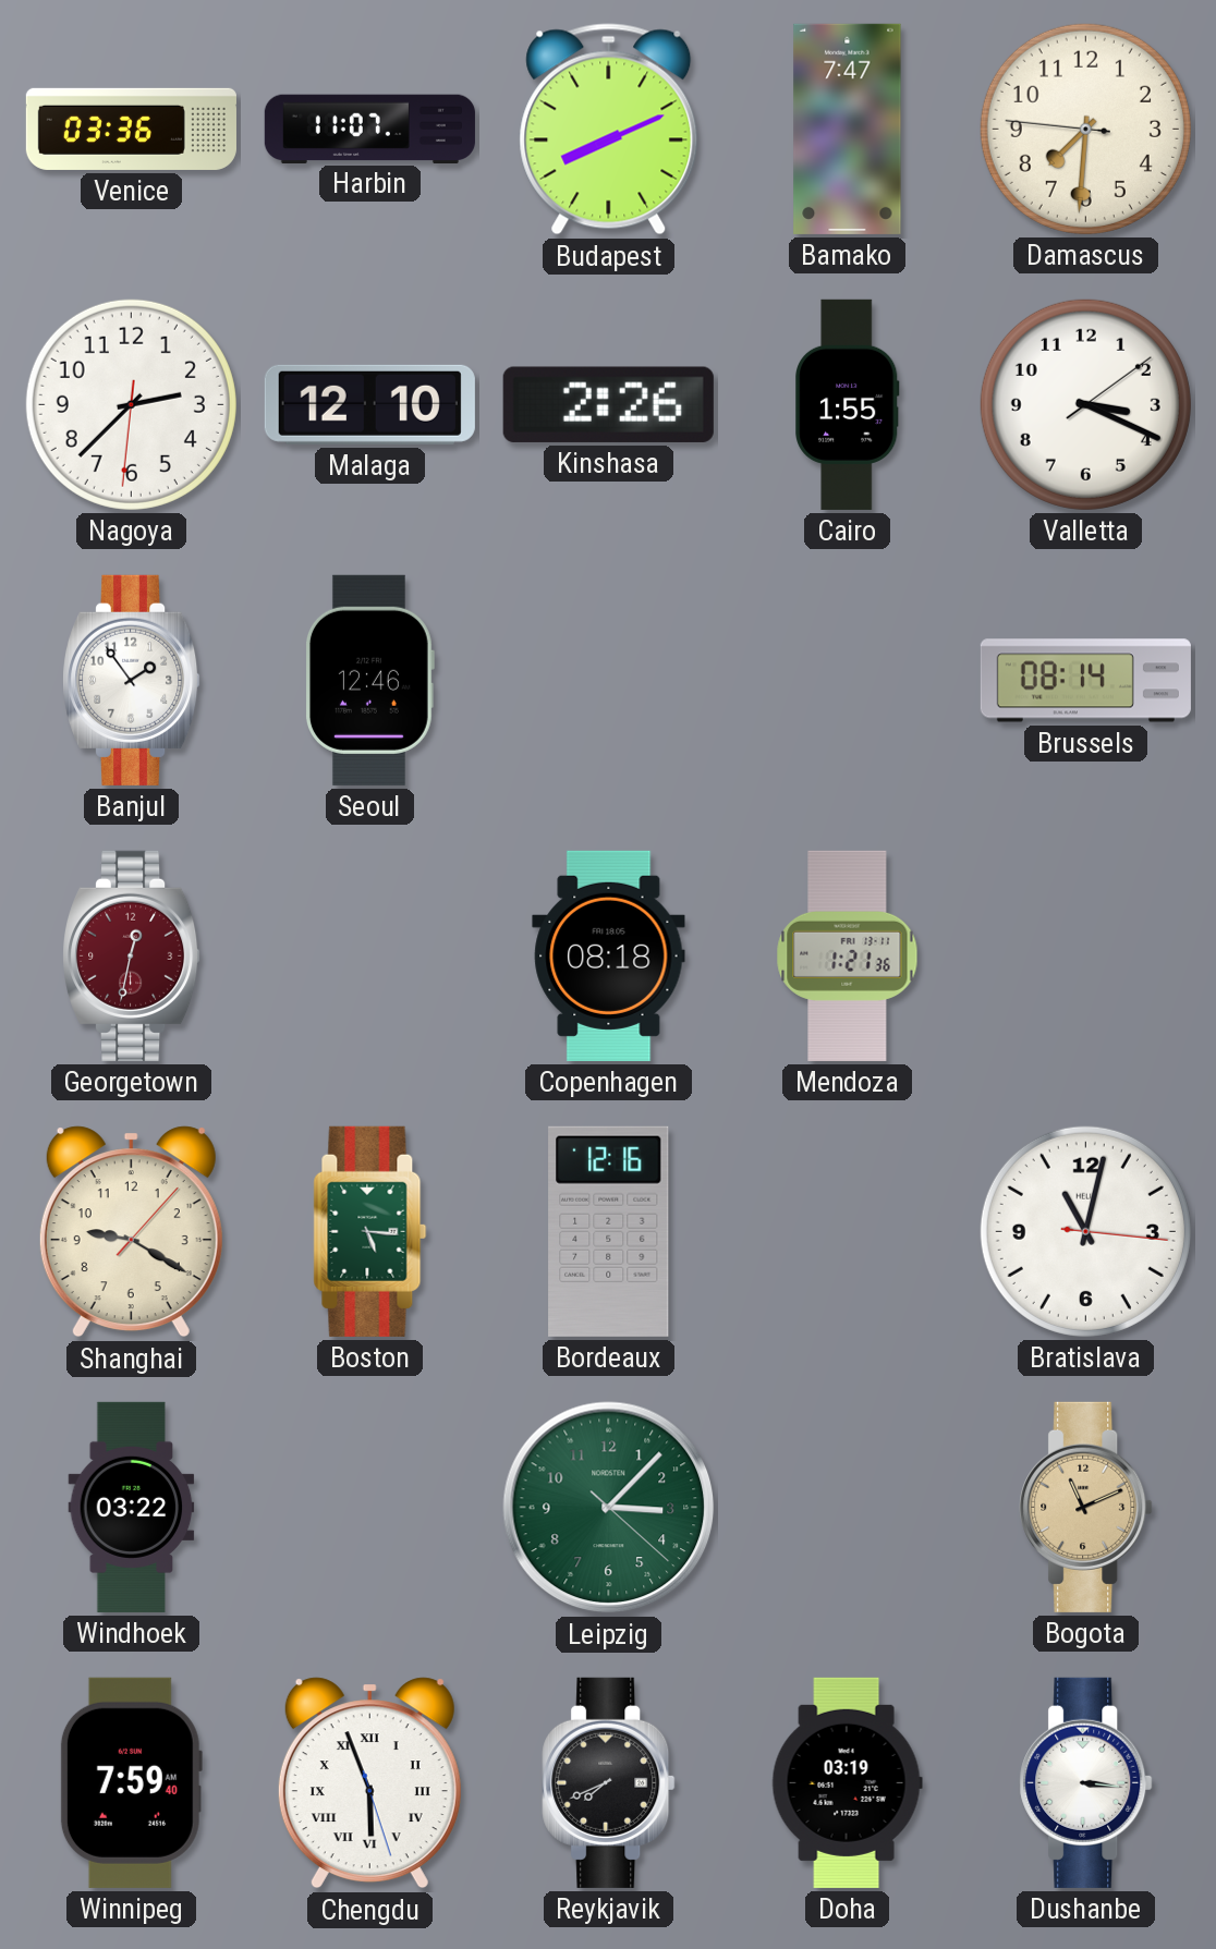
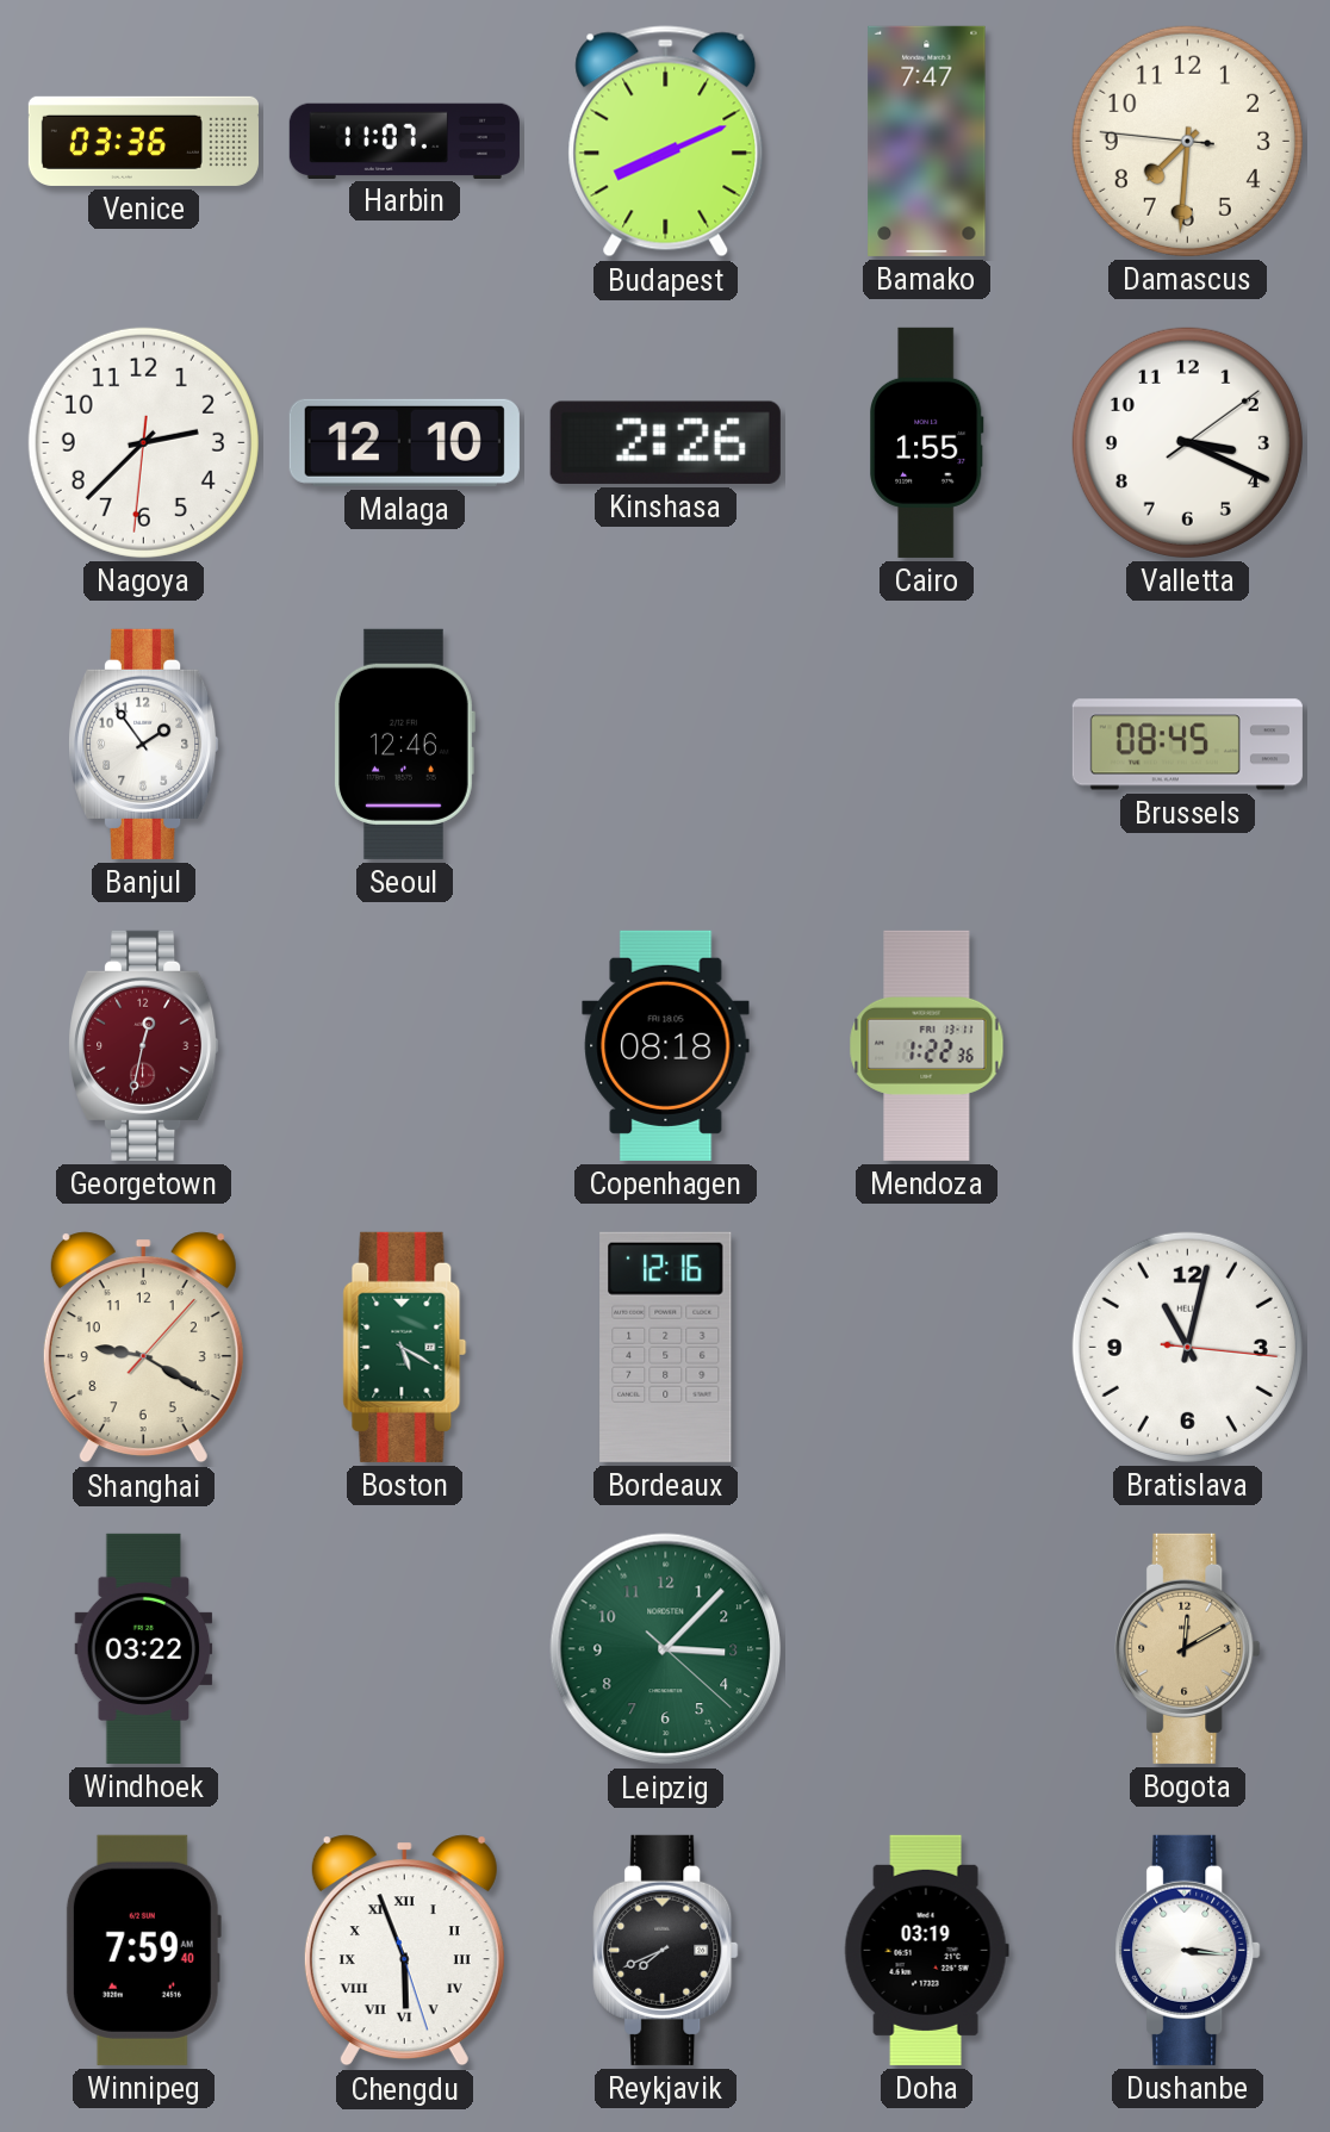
Brussels: 08:14 -> 08:45 (1187, 745)
Mendoza: 1:21 -> 1:22 (927, 1045)
Boston: 5:16 -> 5:20 (405, 1347)
Bogota: 11:11 -> 12:10 (1188, 1648)
